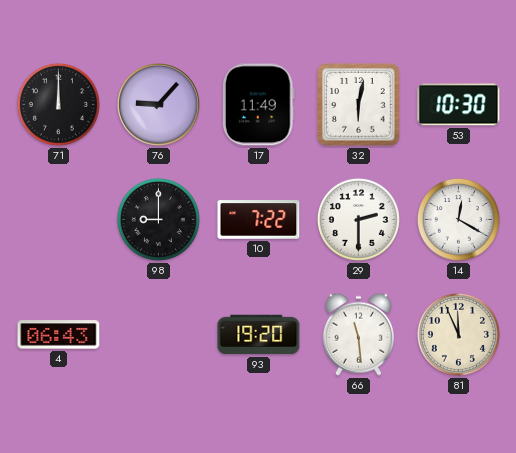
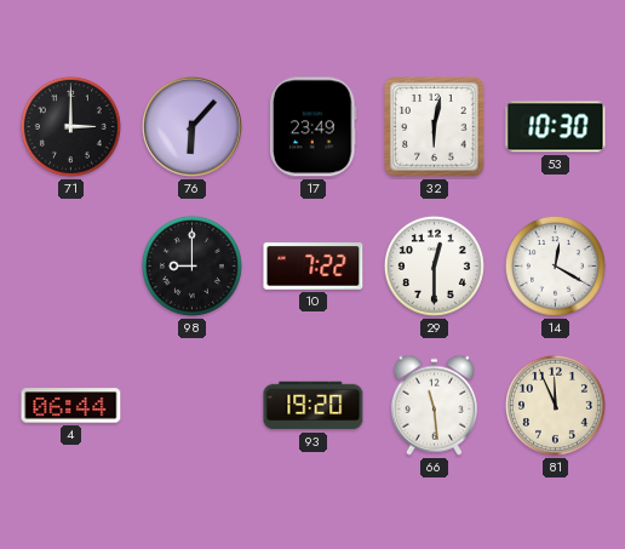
71: 12:00 -> 3:00 (70, 126)
76: 9:07 -> 6:07 (193, 127)
17: 11:49 -> 23:49 (312, 127)
29: 2:30 -> 12:30 (434, 265)
4: 06:43 -> 06:44 (71, 406)
